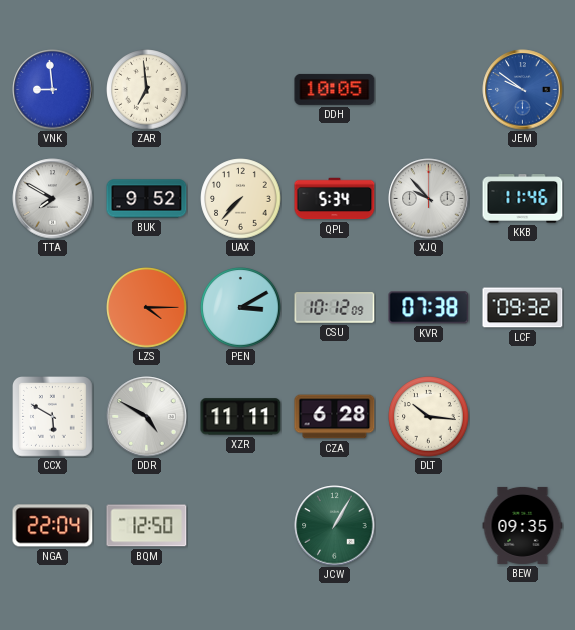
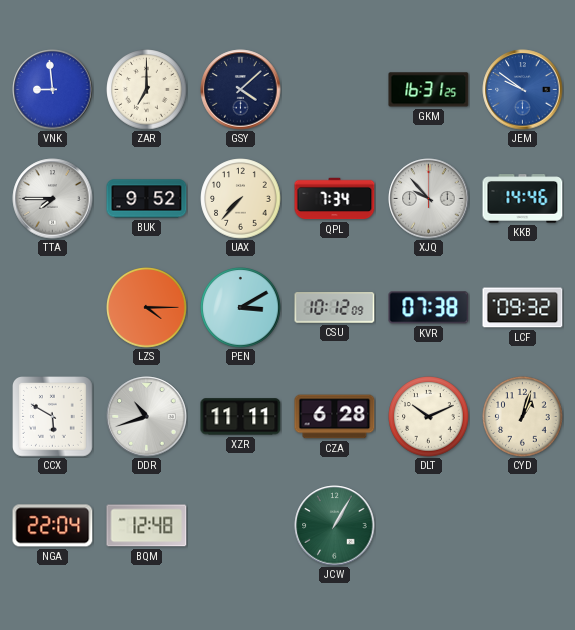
ZAR: 6:59 -> 7:00 (147, 90)
GSY: none -> 4:08 (241, 90)
DDH: 10:05 -> none (335, 89)
GKM: none -> 16:31 (429, 90)
TTA: 7:50 -> 7:45 (53, 199)
QPL: 5:34 -> 7:34 (335, 199)
KKB: 11:46 -> 14:46 (523, 199)
DDR: 4:50 -> 10:42 (147, 417)
DLT: 10:16 -> 10:11 (429, 417)
CYD: none -> 1:03 (523, 417)
BQM: 12:50 -> 12:48 (147, 526)
BEW: 09:35 -> none (523, 525)
